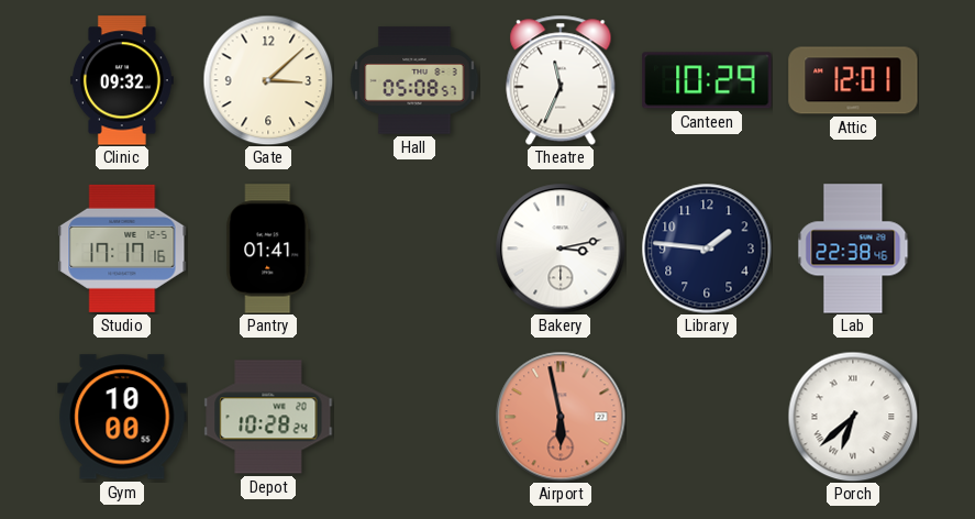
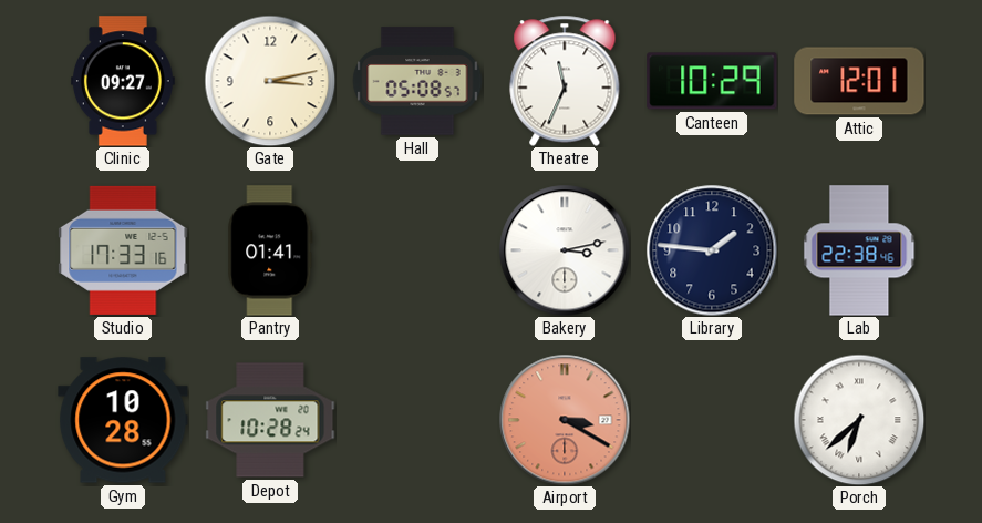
Clinic: 09:32 -> 09:27 (123, 81)
Gate: 3:08 -> 3:13 (270, 81)
Studio: 17:17 -> 17:33 (123, 250)
Gym: 10:00 -> 10:28 (123, 420)
Airport: 5:58 -> 3:20 (565, 420)
